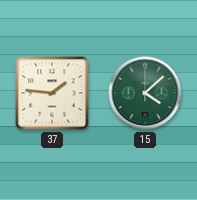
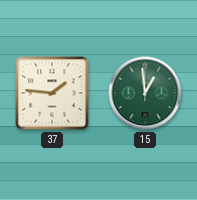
15: 4:08 -> 12:59 (145, 93)
